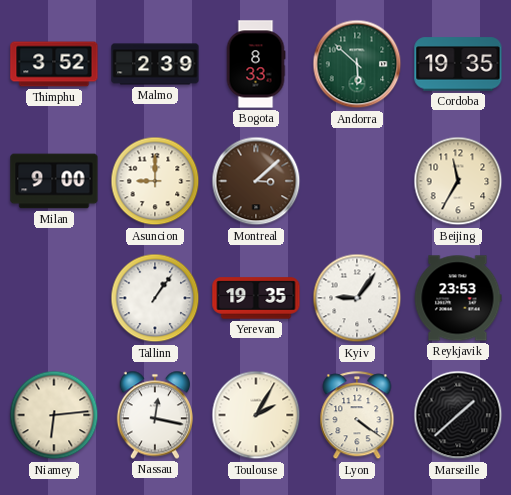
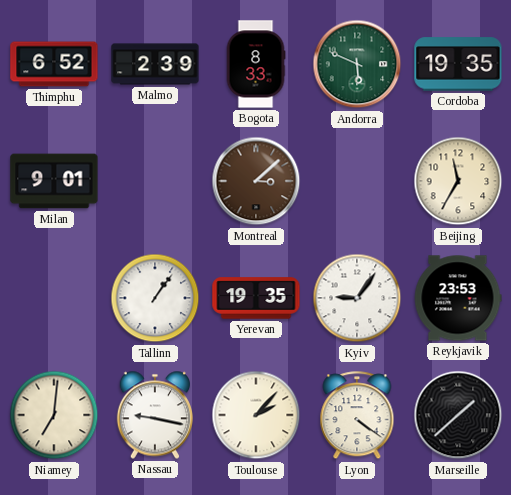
Thimphu: 3:52 -> 6:52 (54, 64)
Andorra: 5:52 -> 5:49 (357, 64)
Milan: 9:00 -> 9:01 (54, 181)
Asuncion: 9:00 -> none (155, 181)
Niamey: 6:14 -> 7:01 (54, 415)
Nassau: 12:17 -> 9:17 (154, 415)
Toulouse: 2:05 -> 2:07 (256, 415)
